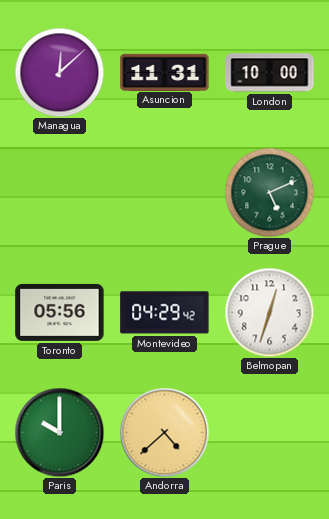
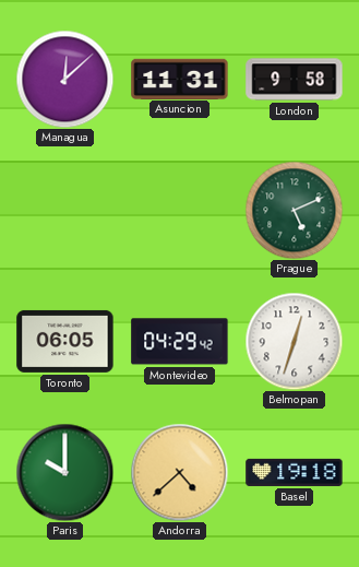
London: 10:00 -> 9:58 (295, 80)
Toronto: 05:56 -> 06:05 (65, 341)
Basel: none -> 19:18 (295, 472)
